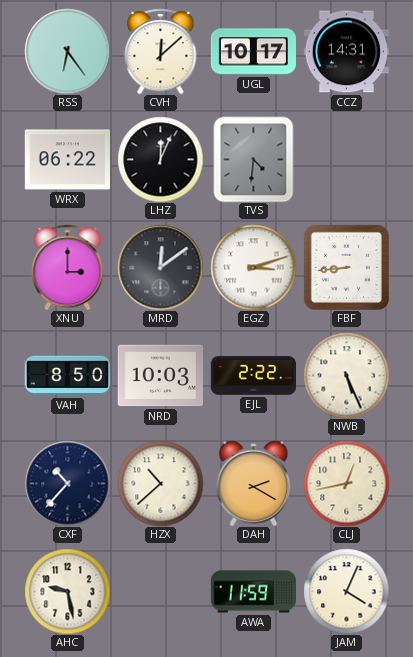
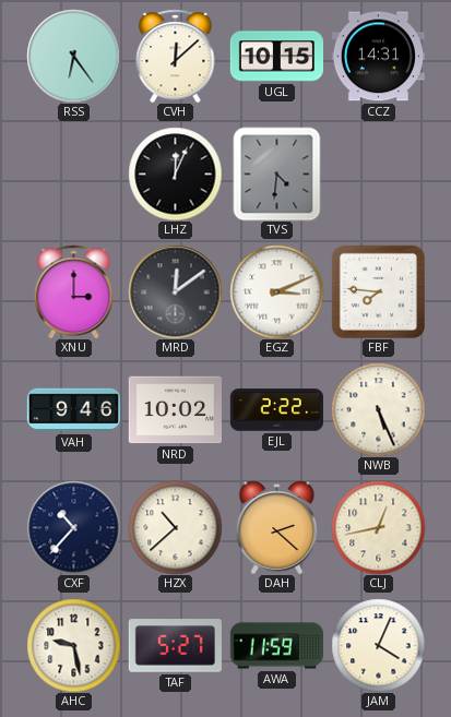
UGL: 10:17 -> 10:15 (276, 57)
WRX: 06:22 -> none (67, 160)
EGZ: 3:12 -> 3:11 (276, 291)
FBF: 8:44 -> 7:46 (378, 291)
VAH: 8:50 -> 9:46 (73, 410)
NRD: 10:03 -> 10:02 (175, 410)
DAH: 2:20 -> 2:22 (277, 527)
TAF: none -> 5:27 (175, 646)
